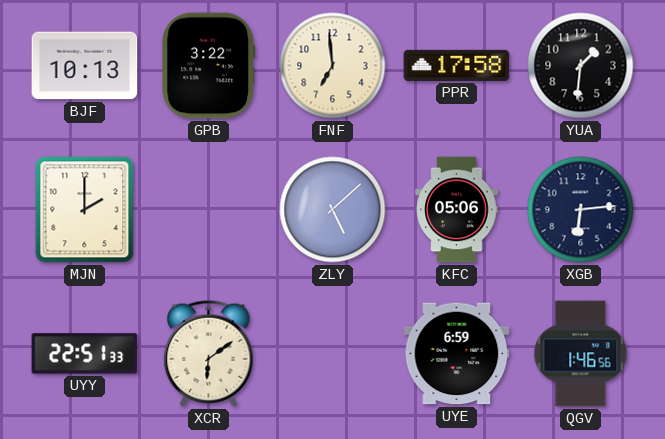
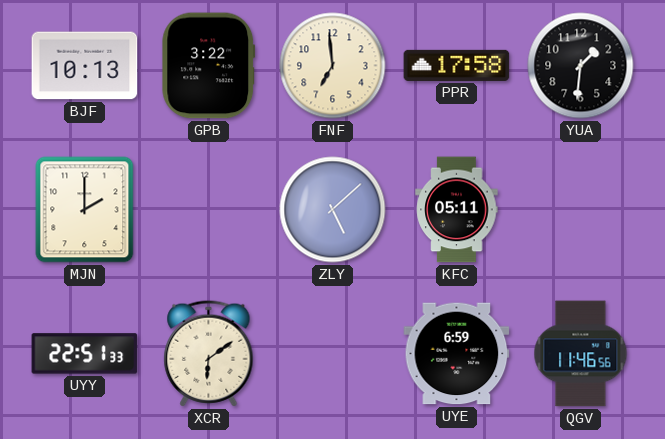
KFC: 05:06 -> 05:11 (457, 210)
XGB: 6:14 -> none (581, 210)
QGV: 1:46 -> 11:46 (581, 354)
